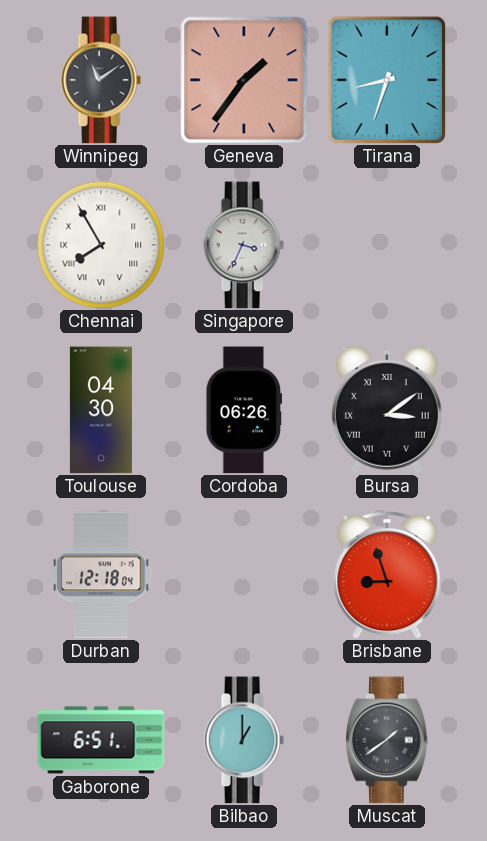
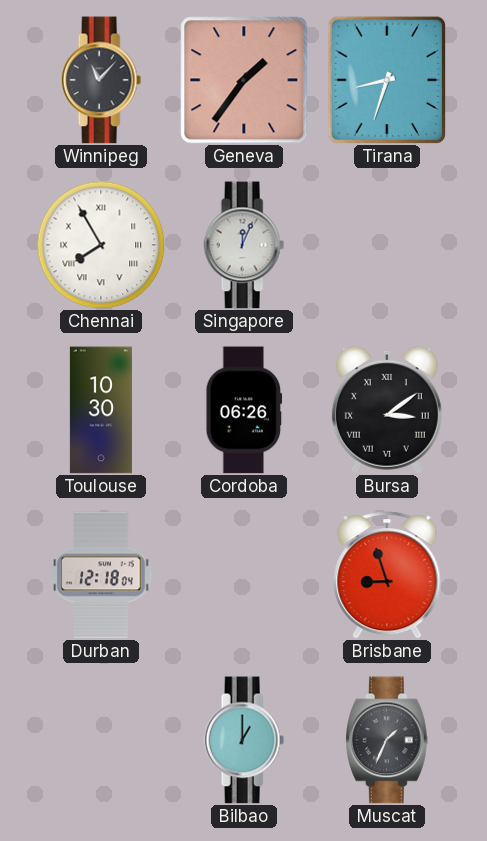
Winnipeg: 11:09 -> 11:07 (101, 80)
Singapore: 3:34 -> 12:04 (244, 245)
Toulouse: 04:30 -> 10:30 (101, 410)
Gaborone: 6:51 -> none (101, 740)
Muscat: 1:39 -> 1:34 (388, 740)
